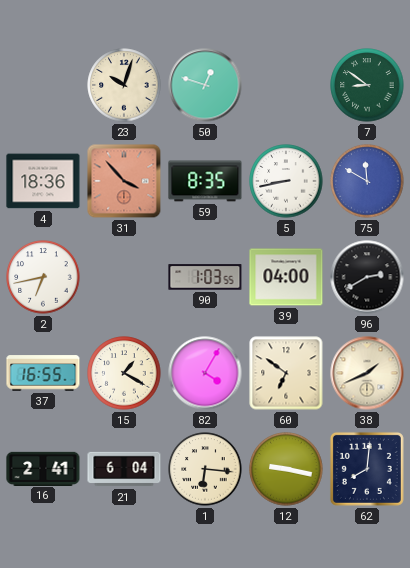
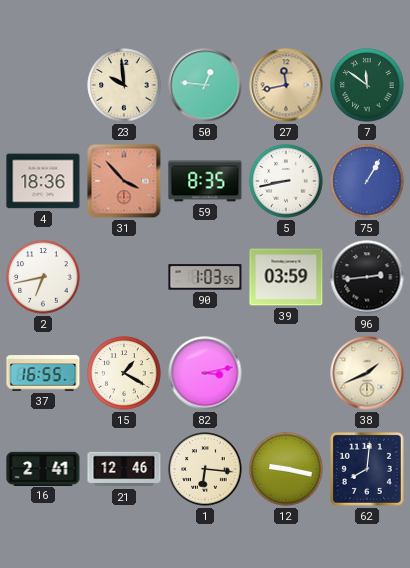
23: 10:03 -> 9:59 (124, 85)
50: 12:48 -> 12:46 (205, 85)
27: none -> 11:43 (286, 85)
7: 8:51 -> 11:51 (367, 85)
75: 11:50 -> 1:05 (367, 181)
39: 04:00 -> 03:59 (286, 277)
96: 2:40 -> 2:44 (367, 277)
82: 4:05 -> 3:13 (205, 373)
60: 6:51 -> none (286, 373)
21: 6:04 -> 12:46 (124, 469)
